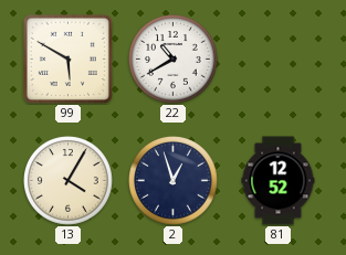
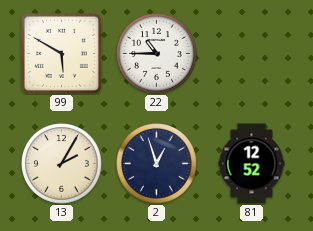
22: 10:40 -> 10:45 (157, 54)
13: 4:05 -> 2:05 (62, 164)
